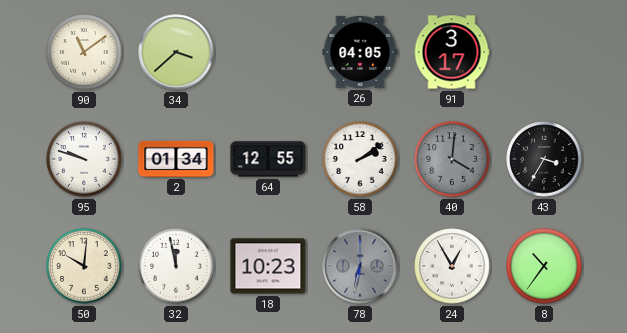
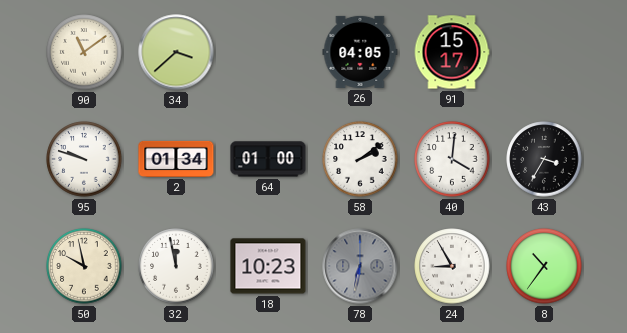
91: 3:17 -> 15:17 (452, 52)
64: 12:55 -> 01:00 (268, 159)
40 dial: grey -> white (452, 159)
50: 10:01 -> 9:58 (84, 266)
24: 12:55 -> 8:55 (452, 266)
